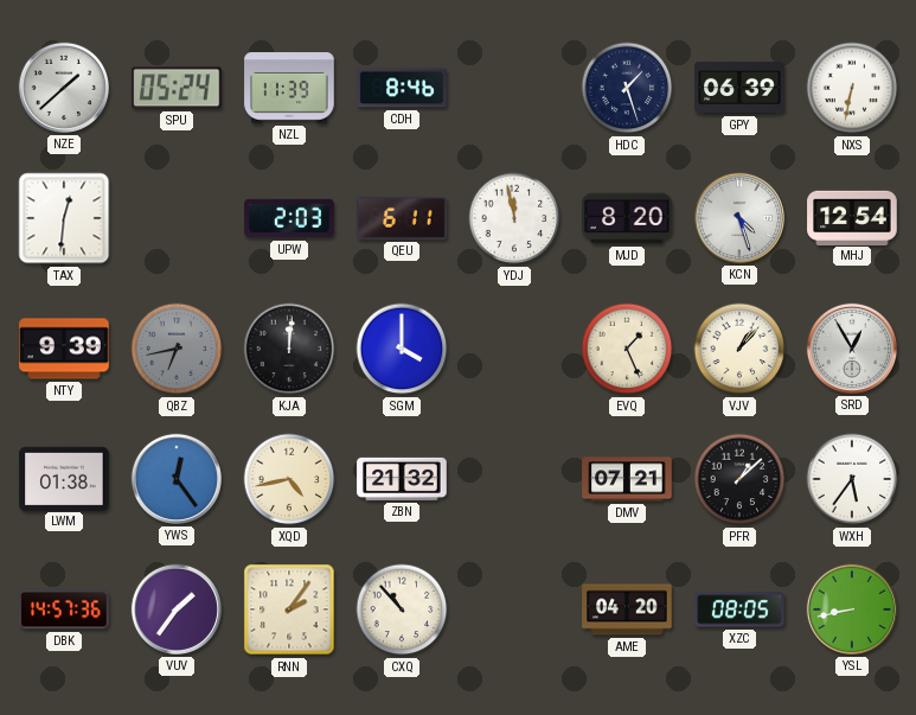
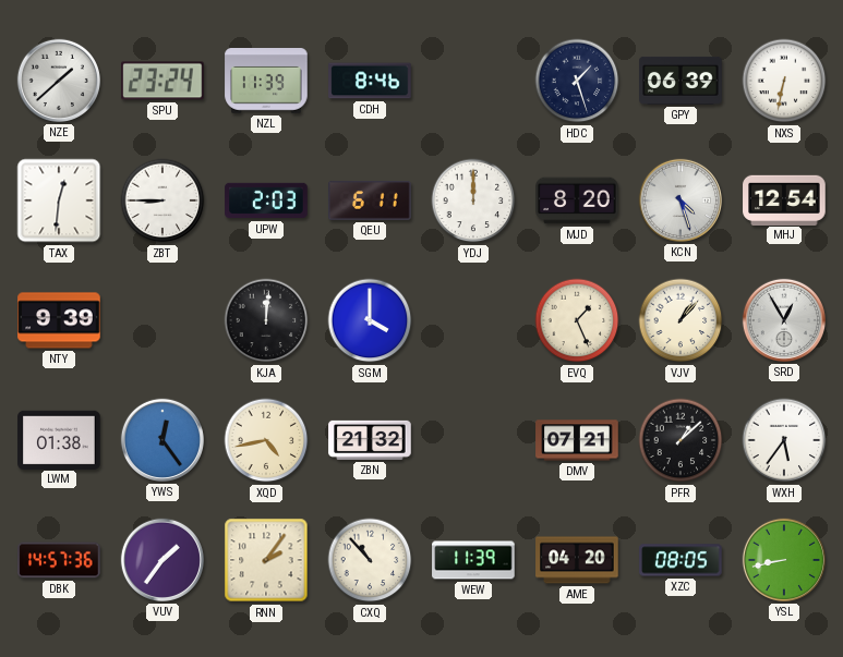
SPU: 05:24 -> 23:24 (162, 81)
ZBT: none -> 8:45 (162, 200)
YDJ: 11:58 -> 12:00 (473, 200)
QBZ: 6:43 -> none (177, 349)
WEW: none -> 11:39 (473, 560)
